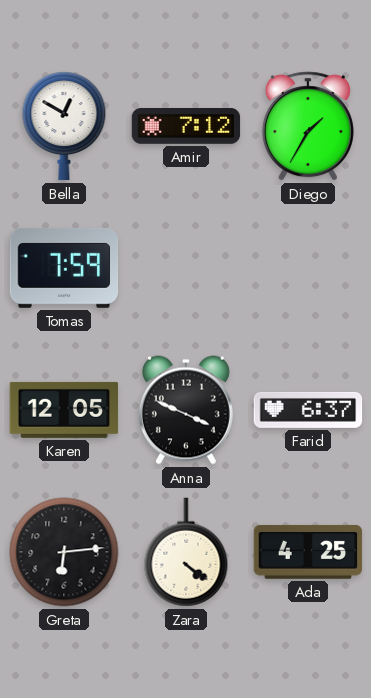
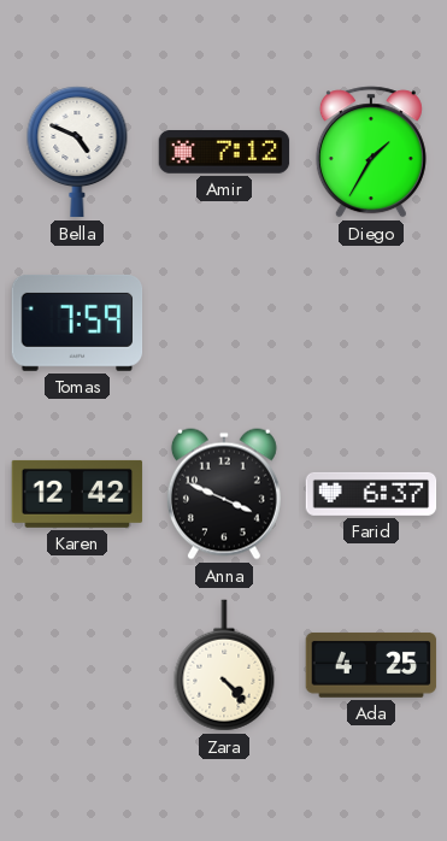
Bella: 12:50 -> 4:49 (77, 153)
Karen: 12:05 -> 12:42 (77, 494)
Greta: 6:14 -> none (64, 552)
Zara: 4:21 -> 4:23 (224, 665)
